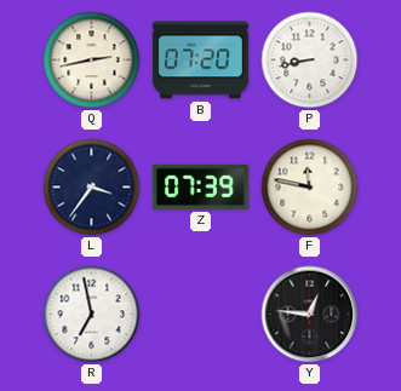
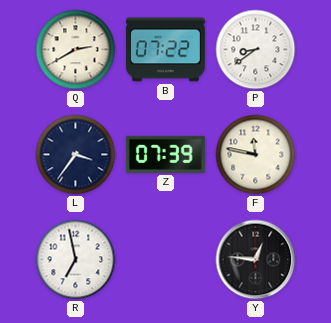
Q: 2:43 -> 2:40 (76, 50)
B: 07:20 -> 07:22 (165, 50)
P: 8:43 -> 8:39 (256, 50)
